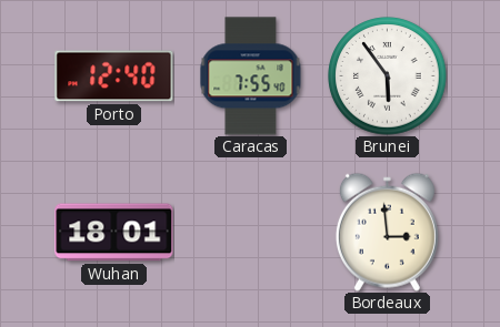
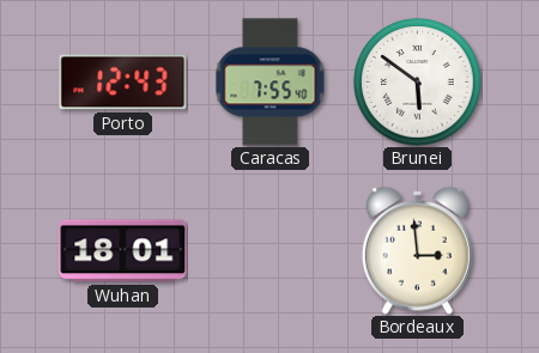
Porto: 12:40 -> 12:43 (123, 83)
Brunei: 5:54 -> 5:51 (418, 83)
